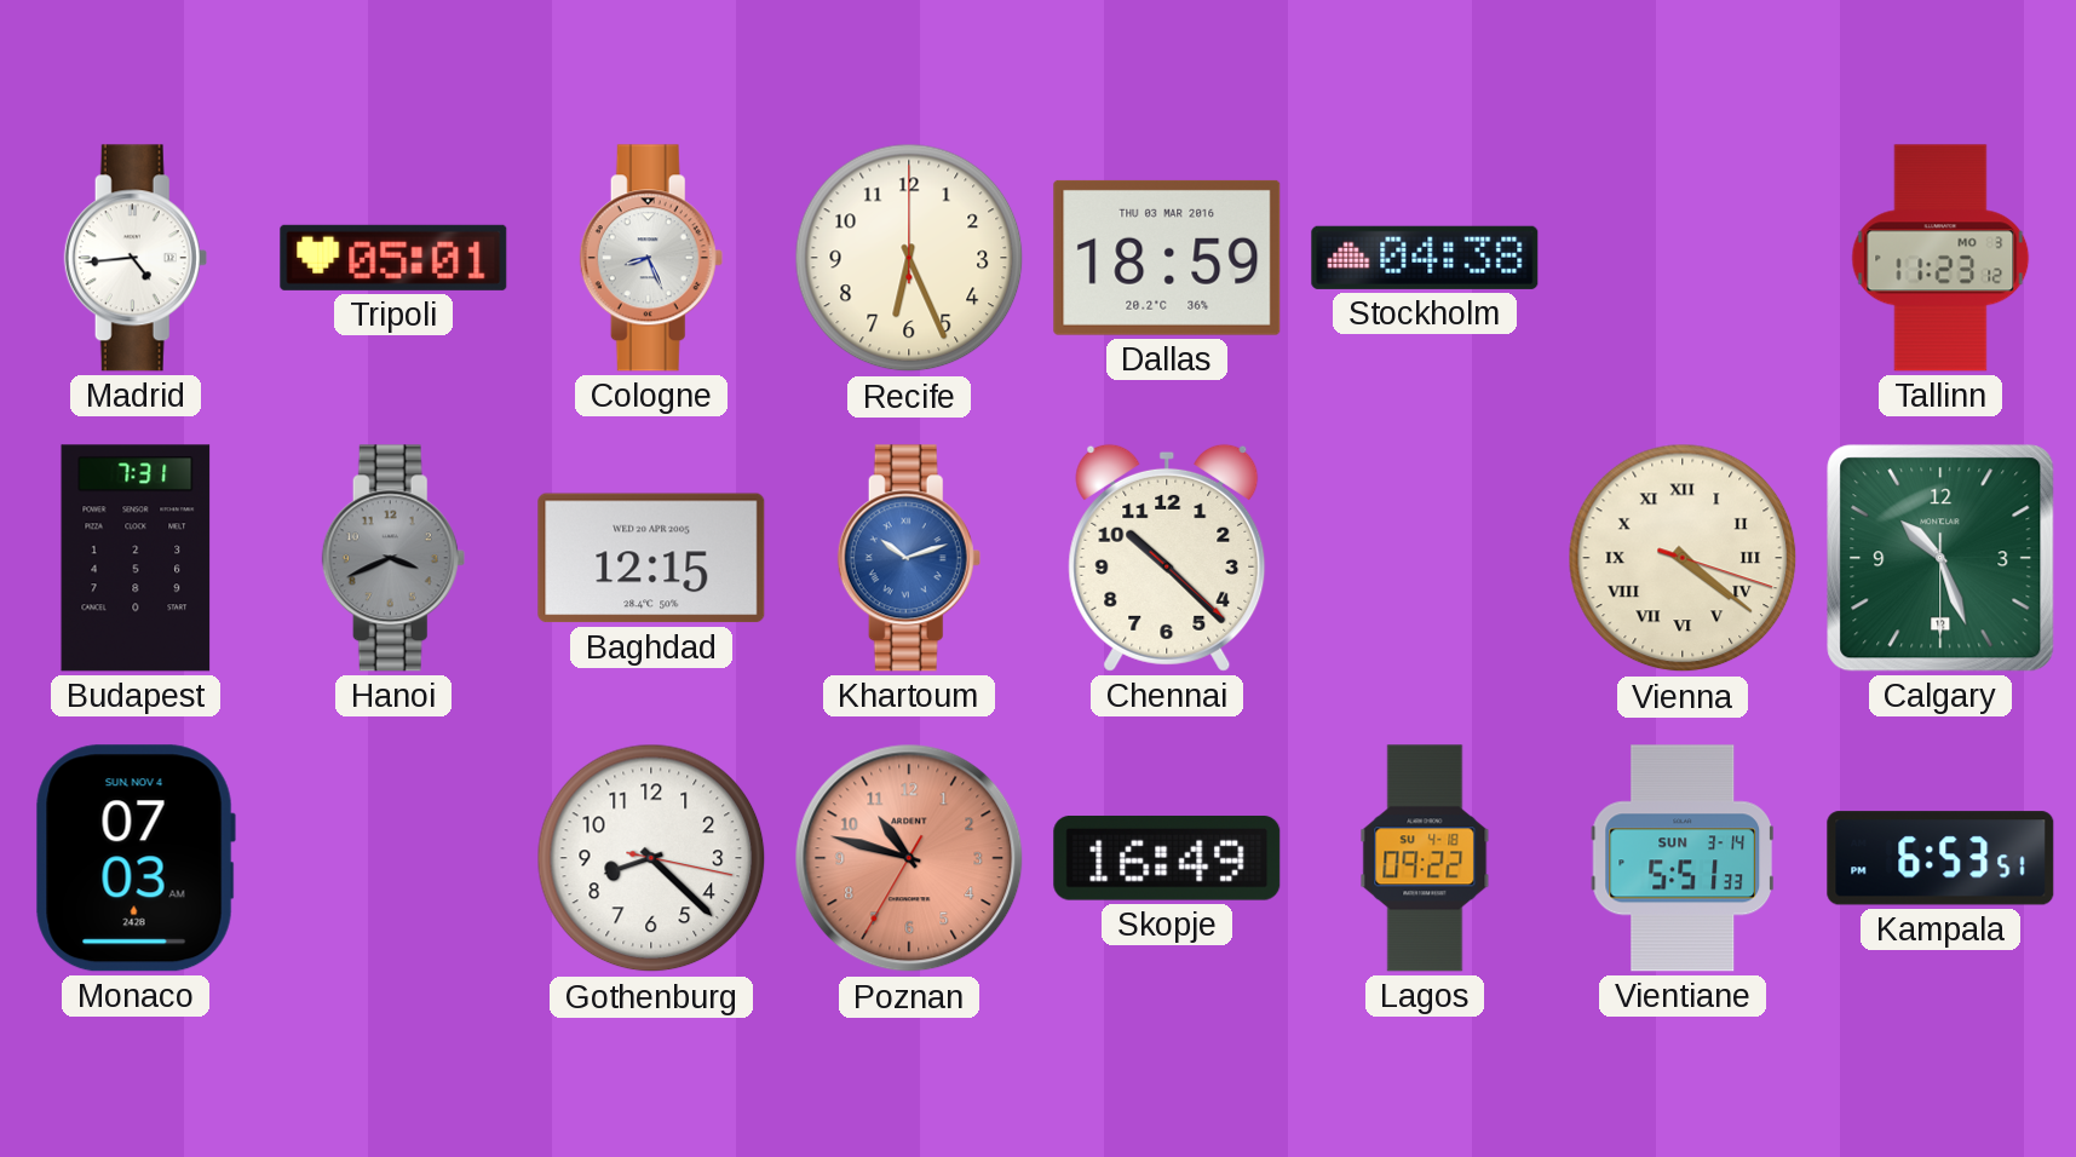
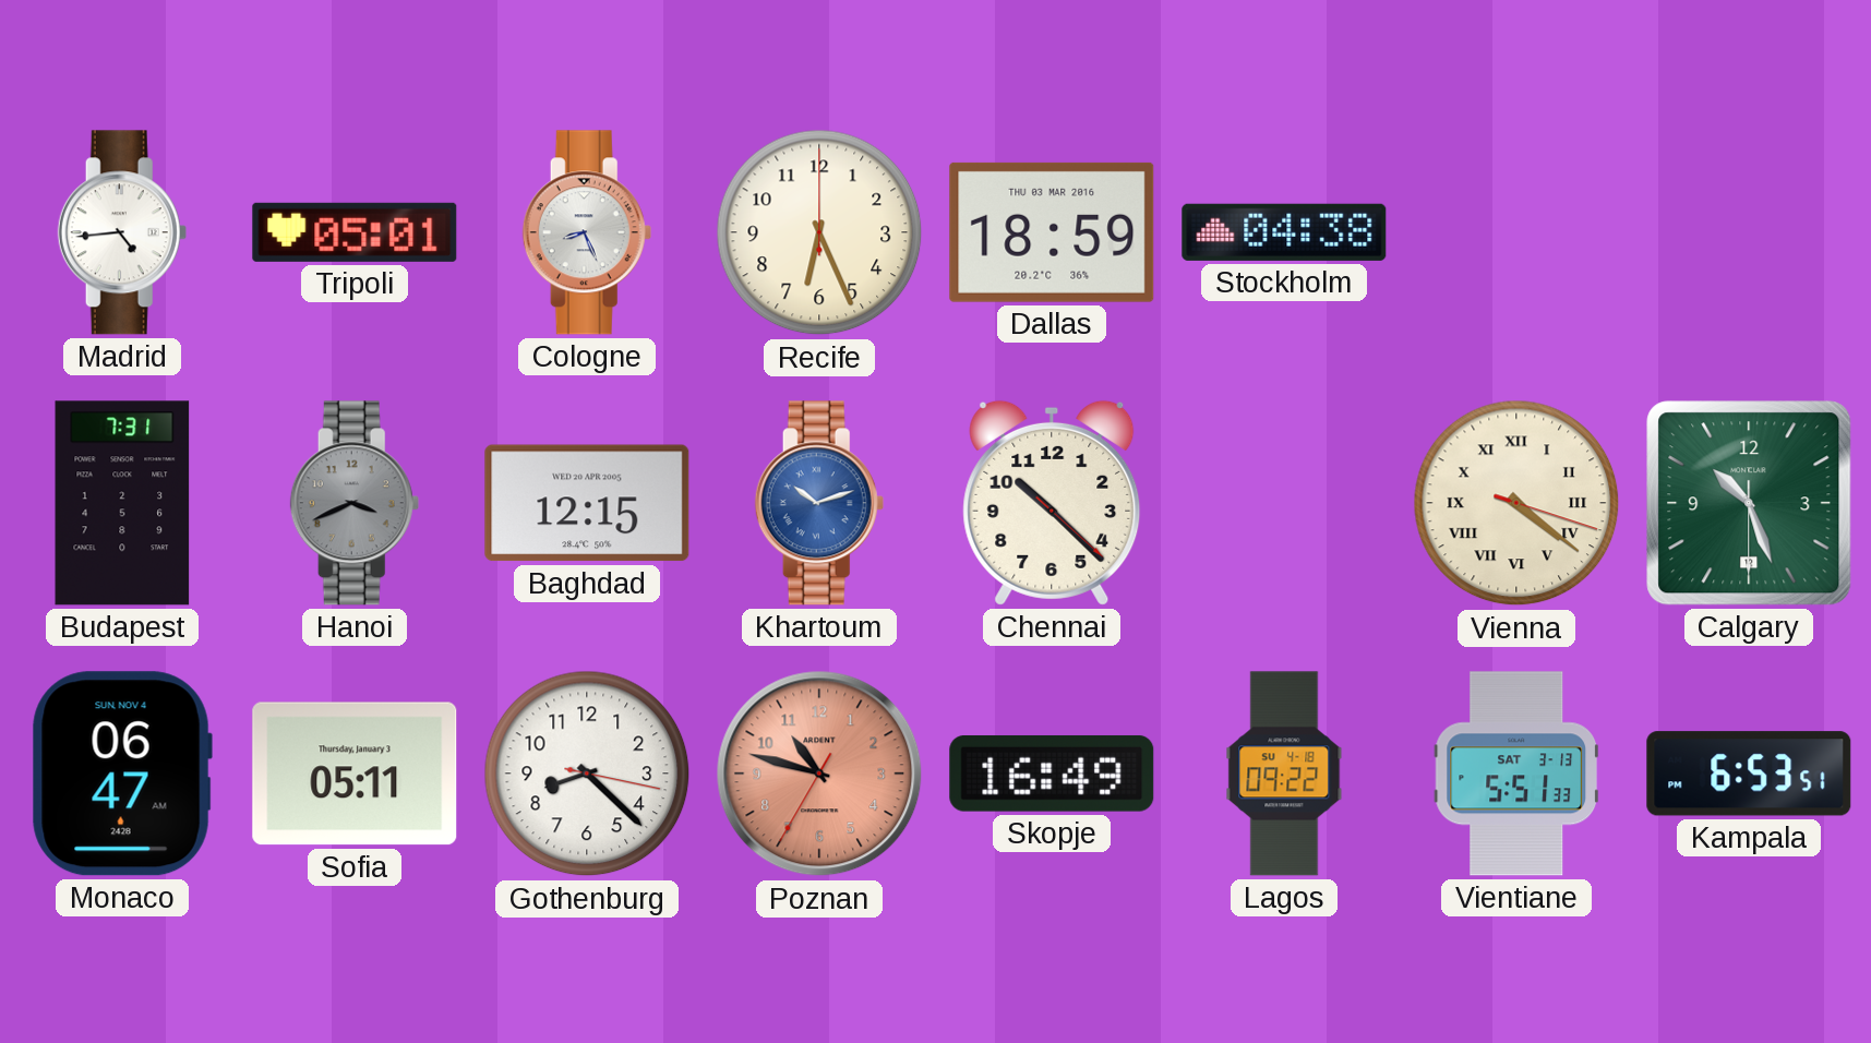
Tallinn: 11:23 -> none (1940, 258)
Monaco: 07:03 -> 06:47 (122, 774)
Sofia: none -> 05:11 (355, 774)
Vientiane date: SUN 3-14 -> SAT 3-13 (1516, 774)
